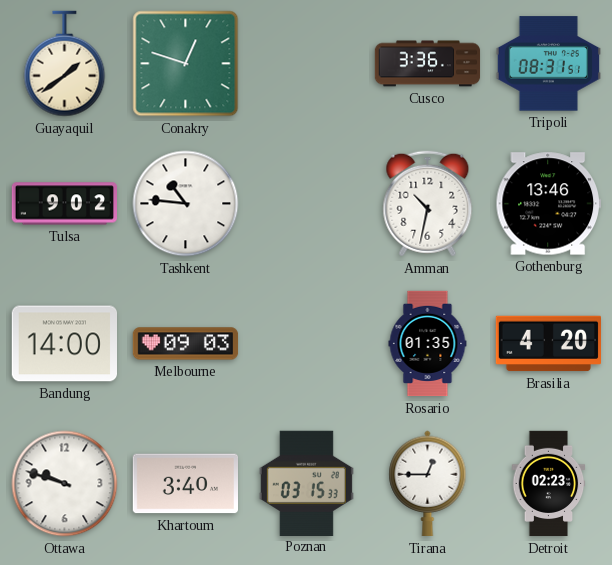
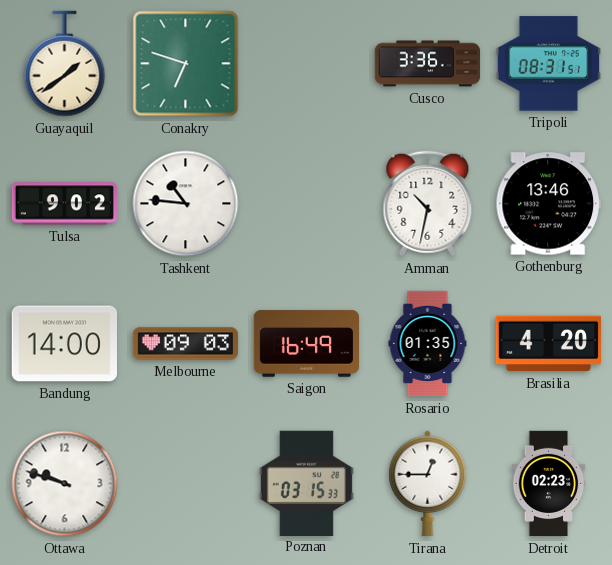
Conakry: 12:48 -> 6:48 (186, 64)
Saigon: none -> 16:49 (307, 344)
Khartoum: 3:40 -> none (185, 484)
